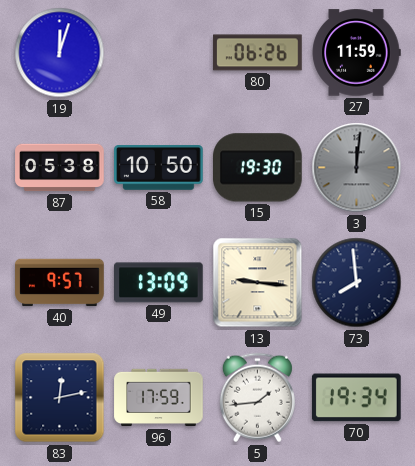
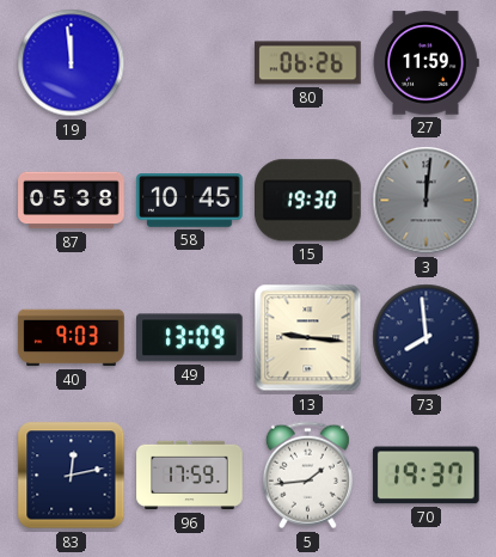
19: 12:03 -> 11:59 (72, 63)
58: 10:50 -> 10:45 (190, 201)
40: 9:57 -> 9:03 (72, 338)
70: 19:34 -> 19:37 (425, 476)
